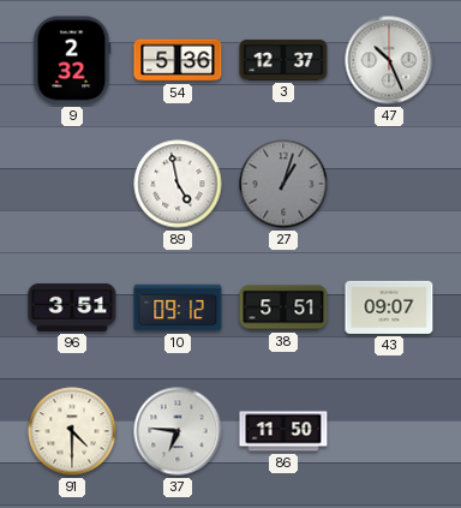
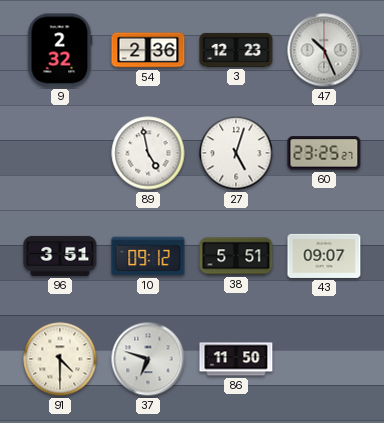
54: 5:36 -> 2:36 (148, 50)
3: 12:37 -> 12:23 (236, 50)
27: 1:03 -> 5:03 (236, 153)
27 dial: grey -> white (236, 153)
60: none -> 23:25 (324, 153)
37: 6:46 -> 6:48 (148, 359)
